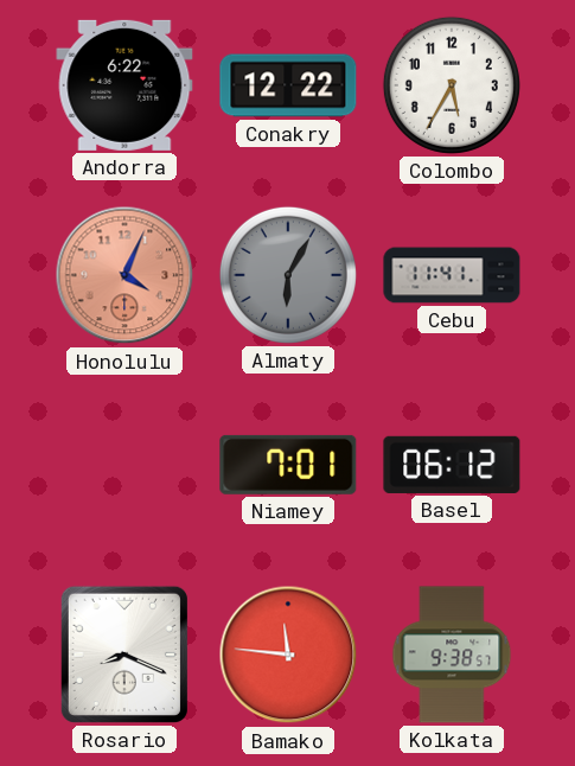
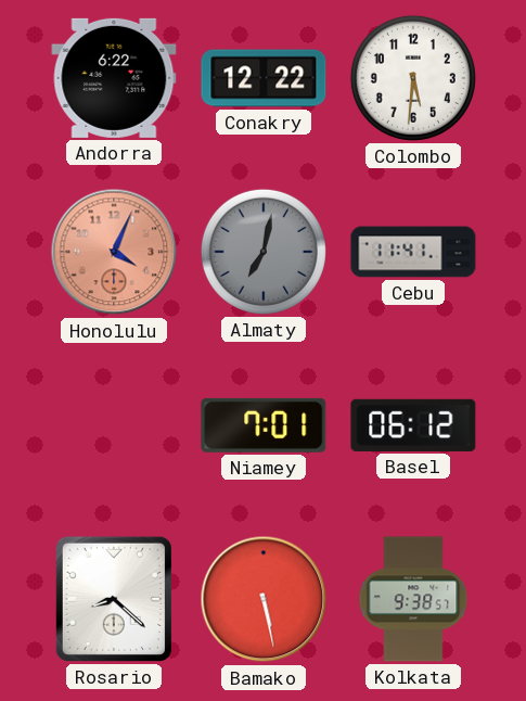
Colombo: 5:35 -> 5:31 (413, 78)
Almaty: 6:05 -> 7:02 (264, 252)
Rosario: 8:19 -> 8:22 (114, 599)
Bamako: 11:46 -> 5:28 (264, 599)
